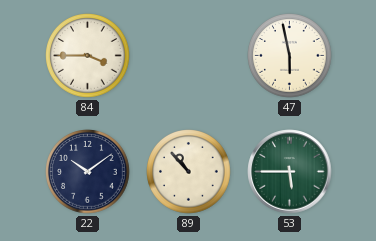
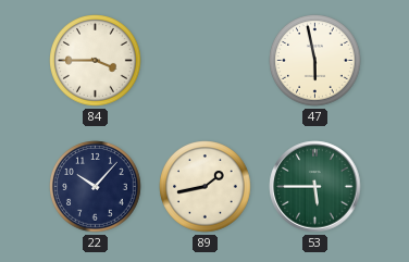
22: 10:09 -> 10:07 (96, 187)
89: 10:53 -> 1:43 (206, 187)
